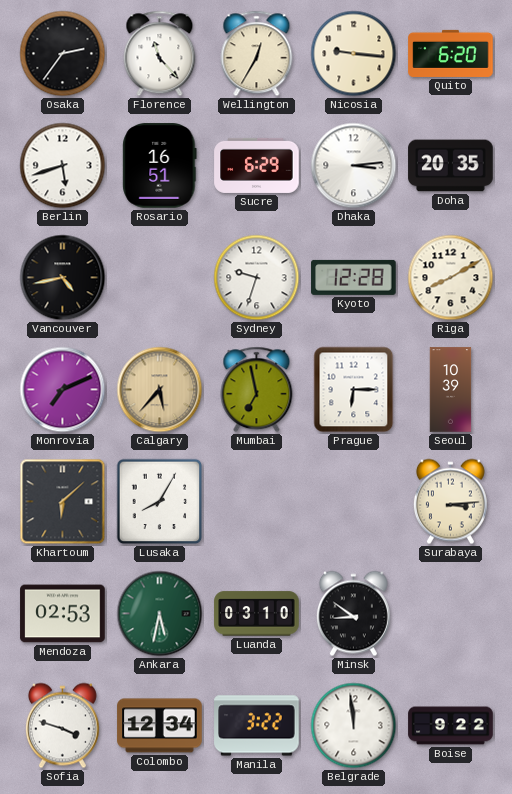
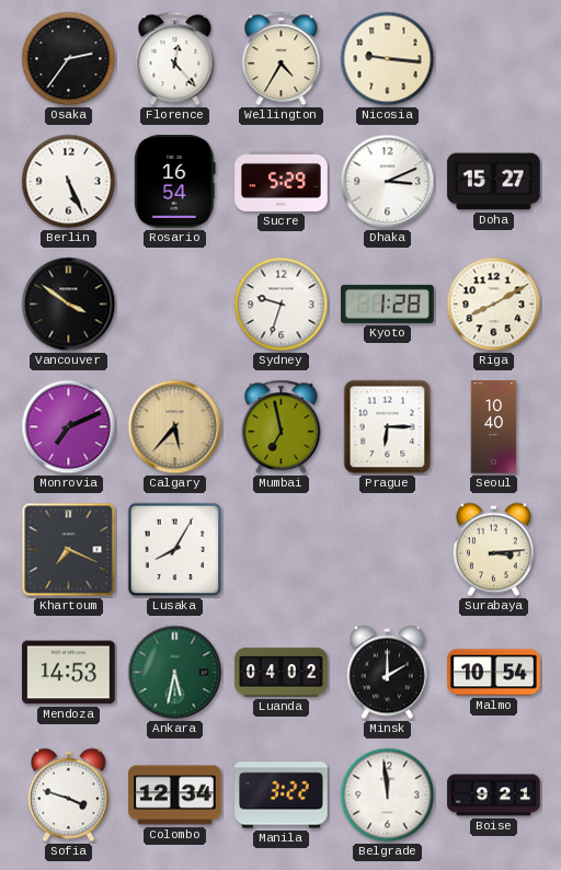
Florence: 11:23 -> 12:23 (175, 59)
Wellington: 12:35 -> 4:35 (282, 59)
Quito: 6:20 -> none (451, 53)
Berlin: 5:42 -> 5:26 (69, 182)
Rosario: 16:51 -> 16:54 (175, 182)
Sucre: 6:29 -> 5:29 (282, 181)
Dhaka: 3:14 -> 3:11 (388, 182)
Doha: 20:35 -> 15:27 (494, 182)
Vancouver: 4:43 -> 3:51 (69, 305)
Kyoto: 12:28 -> 1:28 (388, 304)
Seoul: 10:39 -> 10:40 (494, 427)
Khartoum: 6:08 -> 7:19 (69, 550)
Mendoza: 02:53 -> 14:53 (69, 673)
Luanda: 03:10 -> 04:02 (282, 673)
Minsk: 8:51 -> 2:00 (387, 673)
Malmo: none -> 10:54 (494, 673)
Boise: 9:22 -> 9:21 (494, 795)
